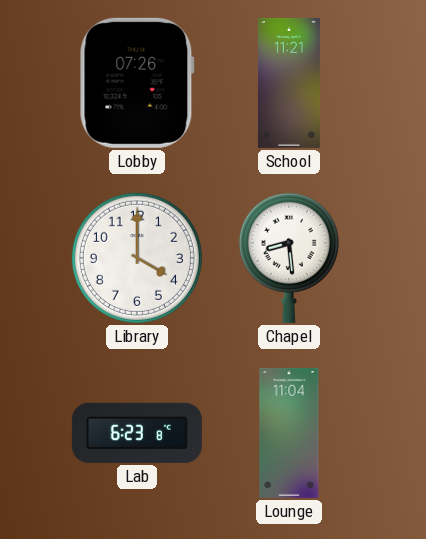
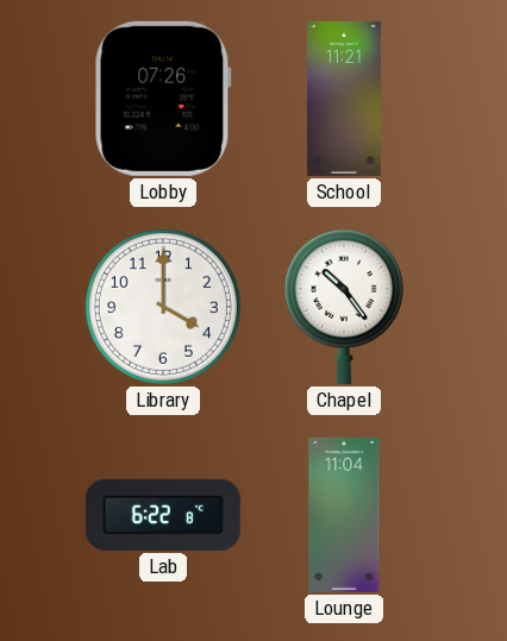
Chapel: 8:29 -> 10:24 (344, 307)
Lab: 6:23 -> 6:22 (163, 515)
